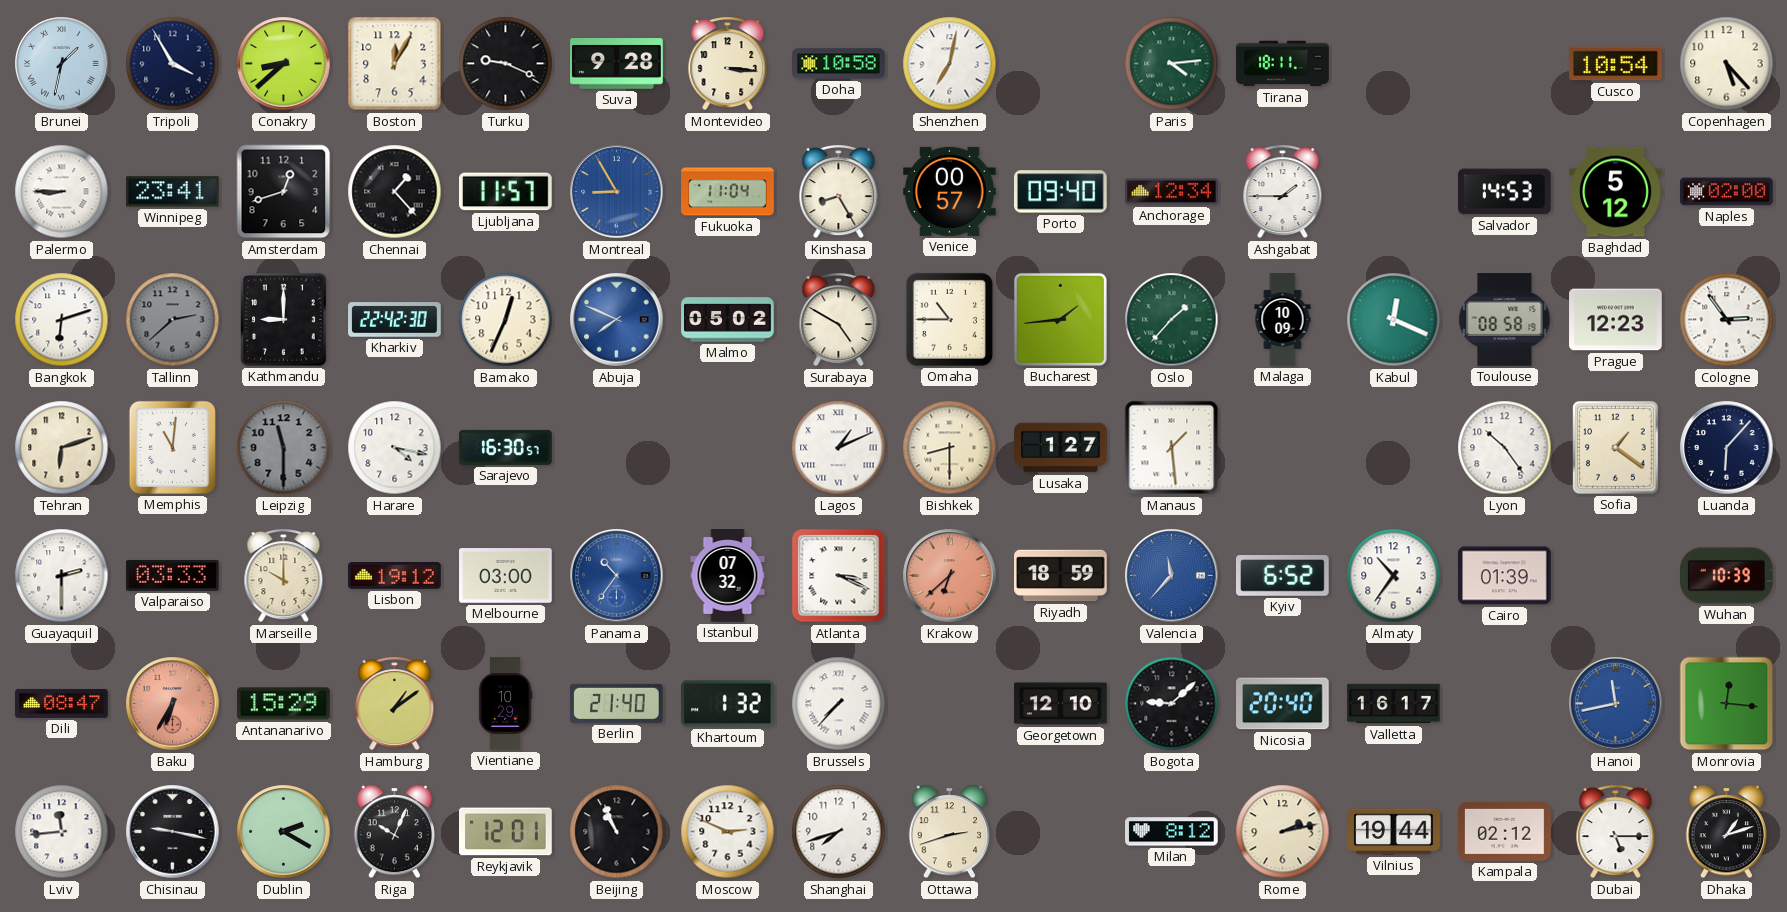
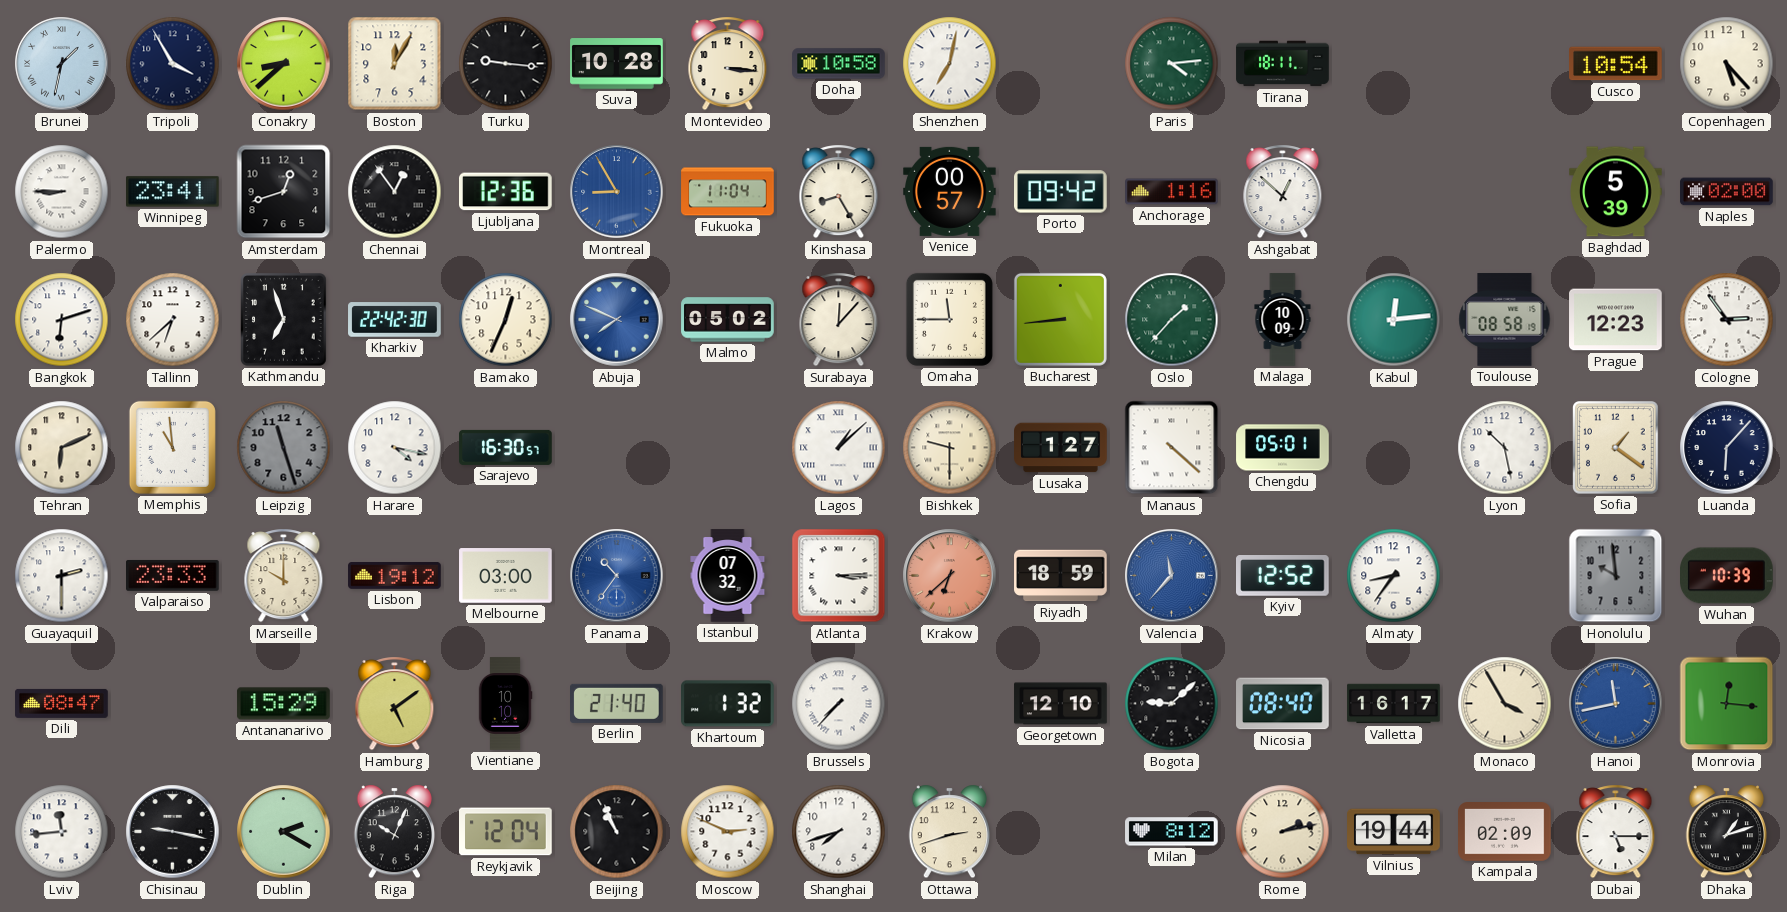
Turku: 9:19 -> 9:16 (506, 64)
Suva: 9:28 -> 10:28 (617, 64)
Chennai: 1:23 -> 12:54 (395, 192)
Ljubljana: 11:57 -> 12:36 (506, 192)
Porto: 09:40 -> 09:42 (1061, 192)
Anchorage: 12:34 -> 1:16 (1172, 192)
Ashgabat: 1:45 -> 12:52 (1283, 192)
Salvador: 14:53 -> none (1505, 192)
Baghdad: 5:12 -> 5:39 (1616, 192)
Tallinn: 2:38 -> 6:38 (173, 320)
Tallinn dial: grey -> white (173, 320)
Kathmandu: 9:00 -> 6:57 (284, 320)
Surabaya: 4:50 -> 12:07 (839, 320)
Omaha: 10:45 -> 11:45 (949, 319)
Bucharest: 1:44 -> 8:44 (1060, 319)
Kabul: 12:19 -> 12:14 (1394, 320)
Tehran: 6:12 -> 6:11 (62, 448)
Memphis: 11:01 -> 10:59 (172, 447)
Leipzig: 11:30 -> 11:27 (284, 448)
Lagos: 1:11 -> 1:08 (839, 448)
Bishkek: 8:30 -> 9:30 (950, 448)
Manaus: 1:29 -> 4:22 (1172, 448)
Chengdu: none -> 05:01 (1283, 448)
Lyon: 10:24 -> 10:28 (1505, 448)
Valparaiso: 03:33 -> 23:33 (173, 575)
Atlanta: 3:19 -> 3:15 (839, 576)
Kyiv: 6:52 -> 12:52 (1283, 576)
Almaty: 10:36 -> 8:36 (1394, 576)
Cairo: 01:39 -> none (1505, 576)
Honolulu: none -> 9:59 (1616, 576)
Baku: 6:35 -> none (173, 704)
Hamburg: 1:09 -> 5:09 (395, 704)
Vientiane: 10:29 -> 10:10 (505, 704)
Nicosia: 20:40 -> 08:40 (1283, 704)
Monaco: none -> 3:55 (1505, 704)
Reykjavik: 12:01 -> 12:04 (506, 832)
Kampala: 02:12 -> 02:09 (1505, 832)
